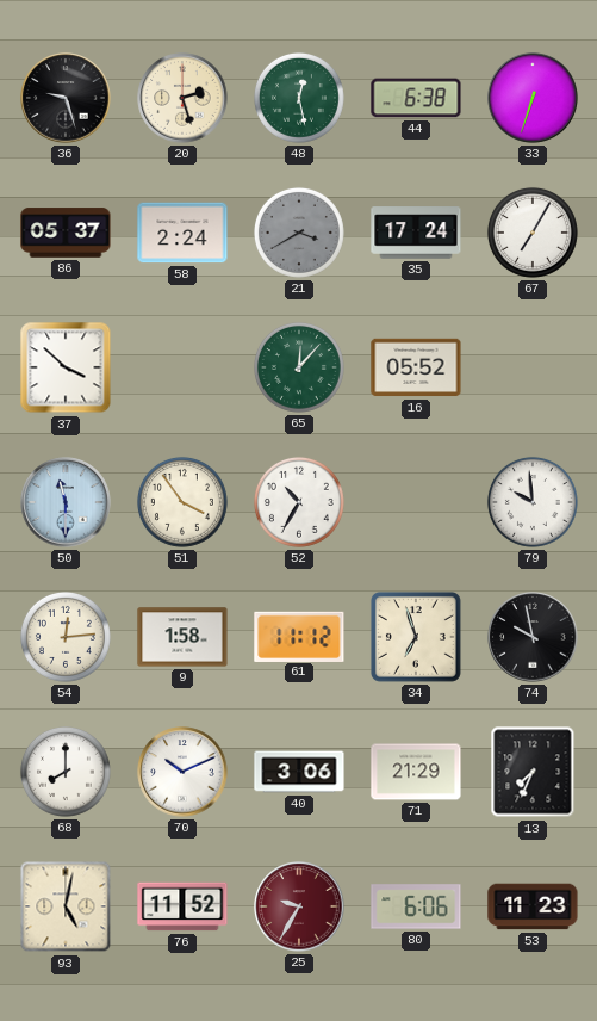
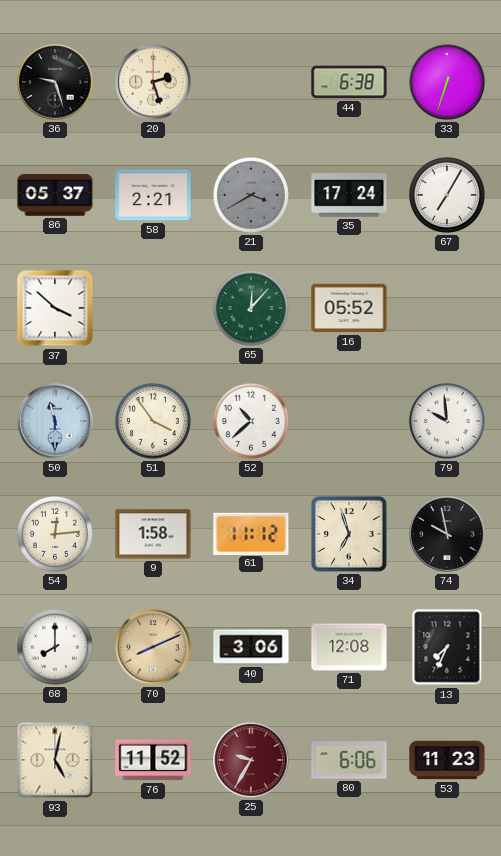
48: 12:28 -> none (299, 98)
58: 2:24 -> 2:21 (153, 195)
52: 10:35 -> 10:38 (251, 421)
70: 10:11 -> 8:11 (153, 647)
70 dial: white -> champagne (153, 647)
71: 21:29 -> 12:08 (349, 647)
